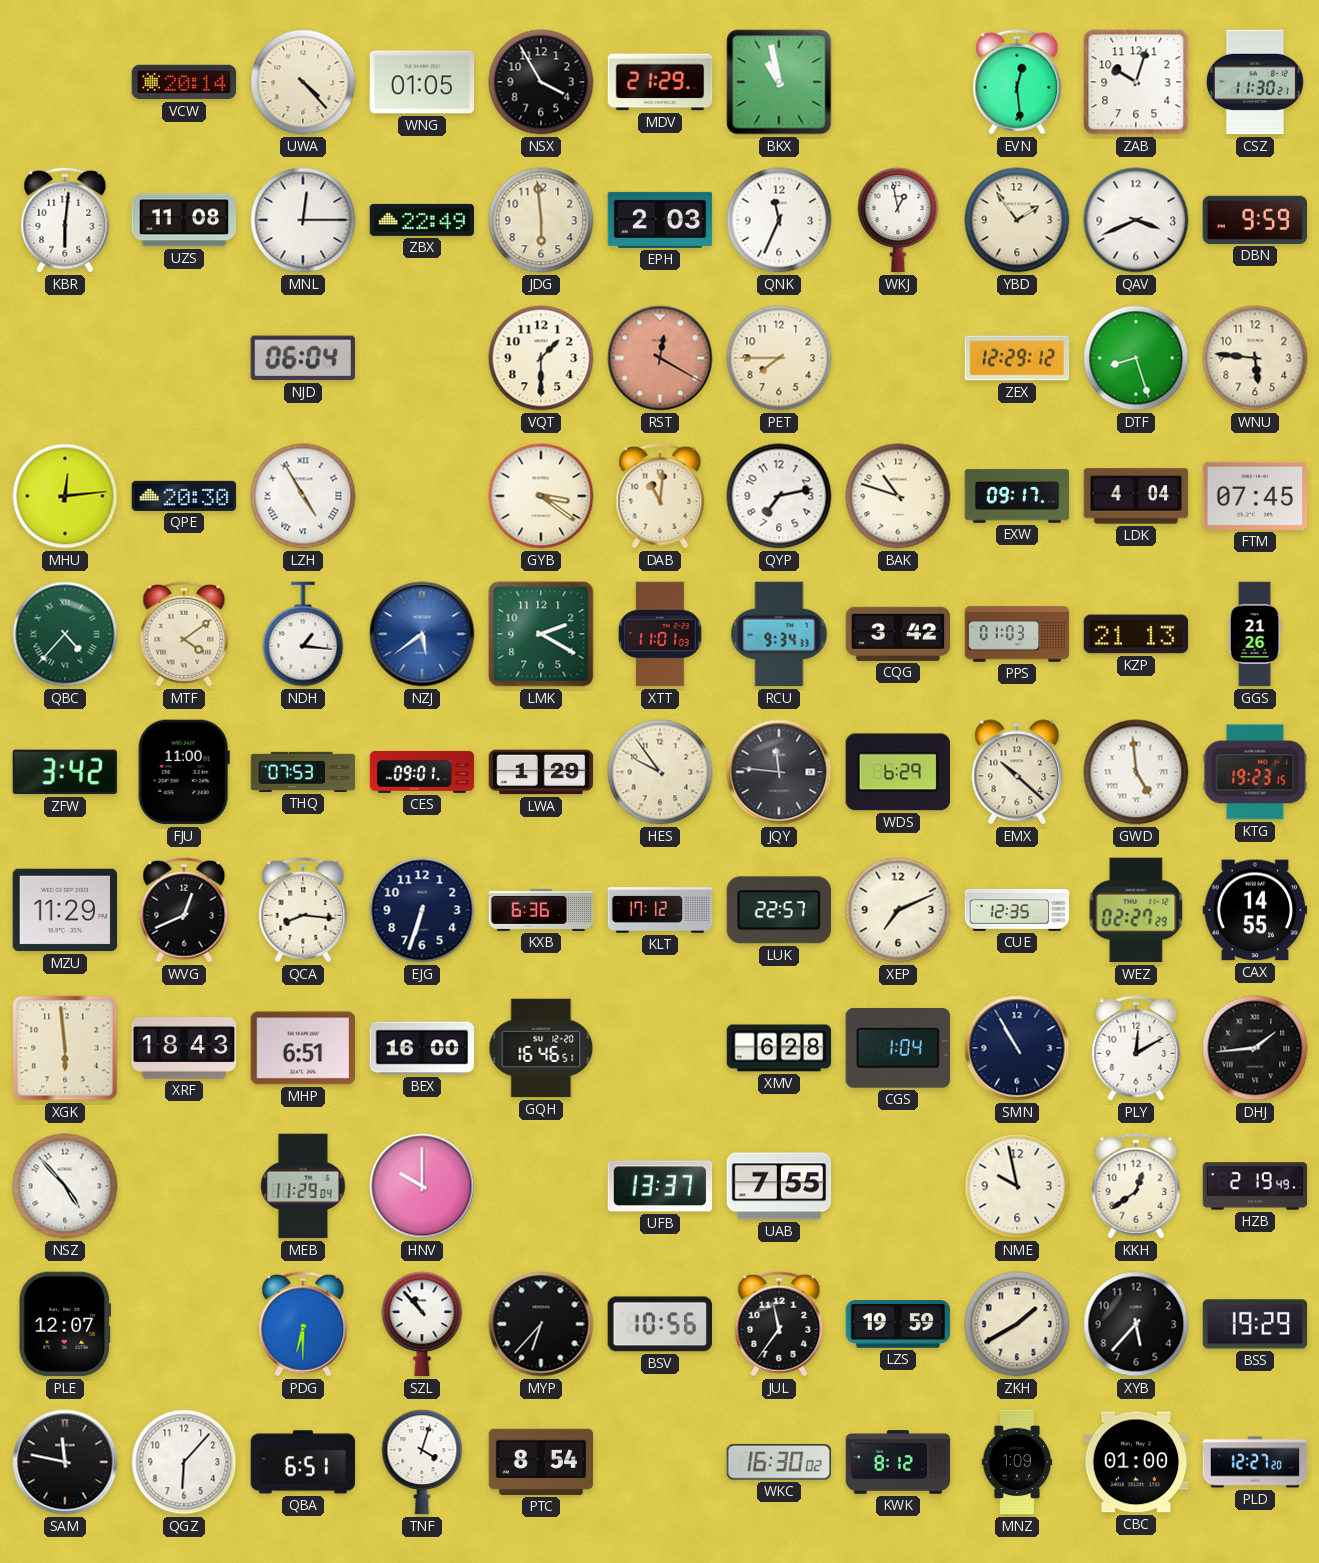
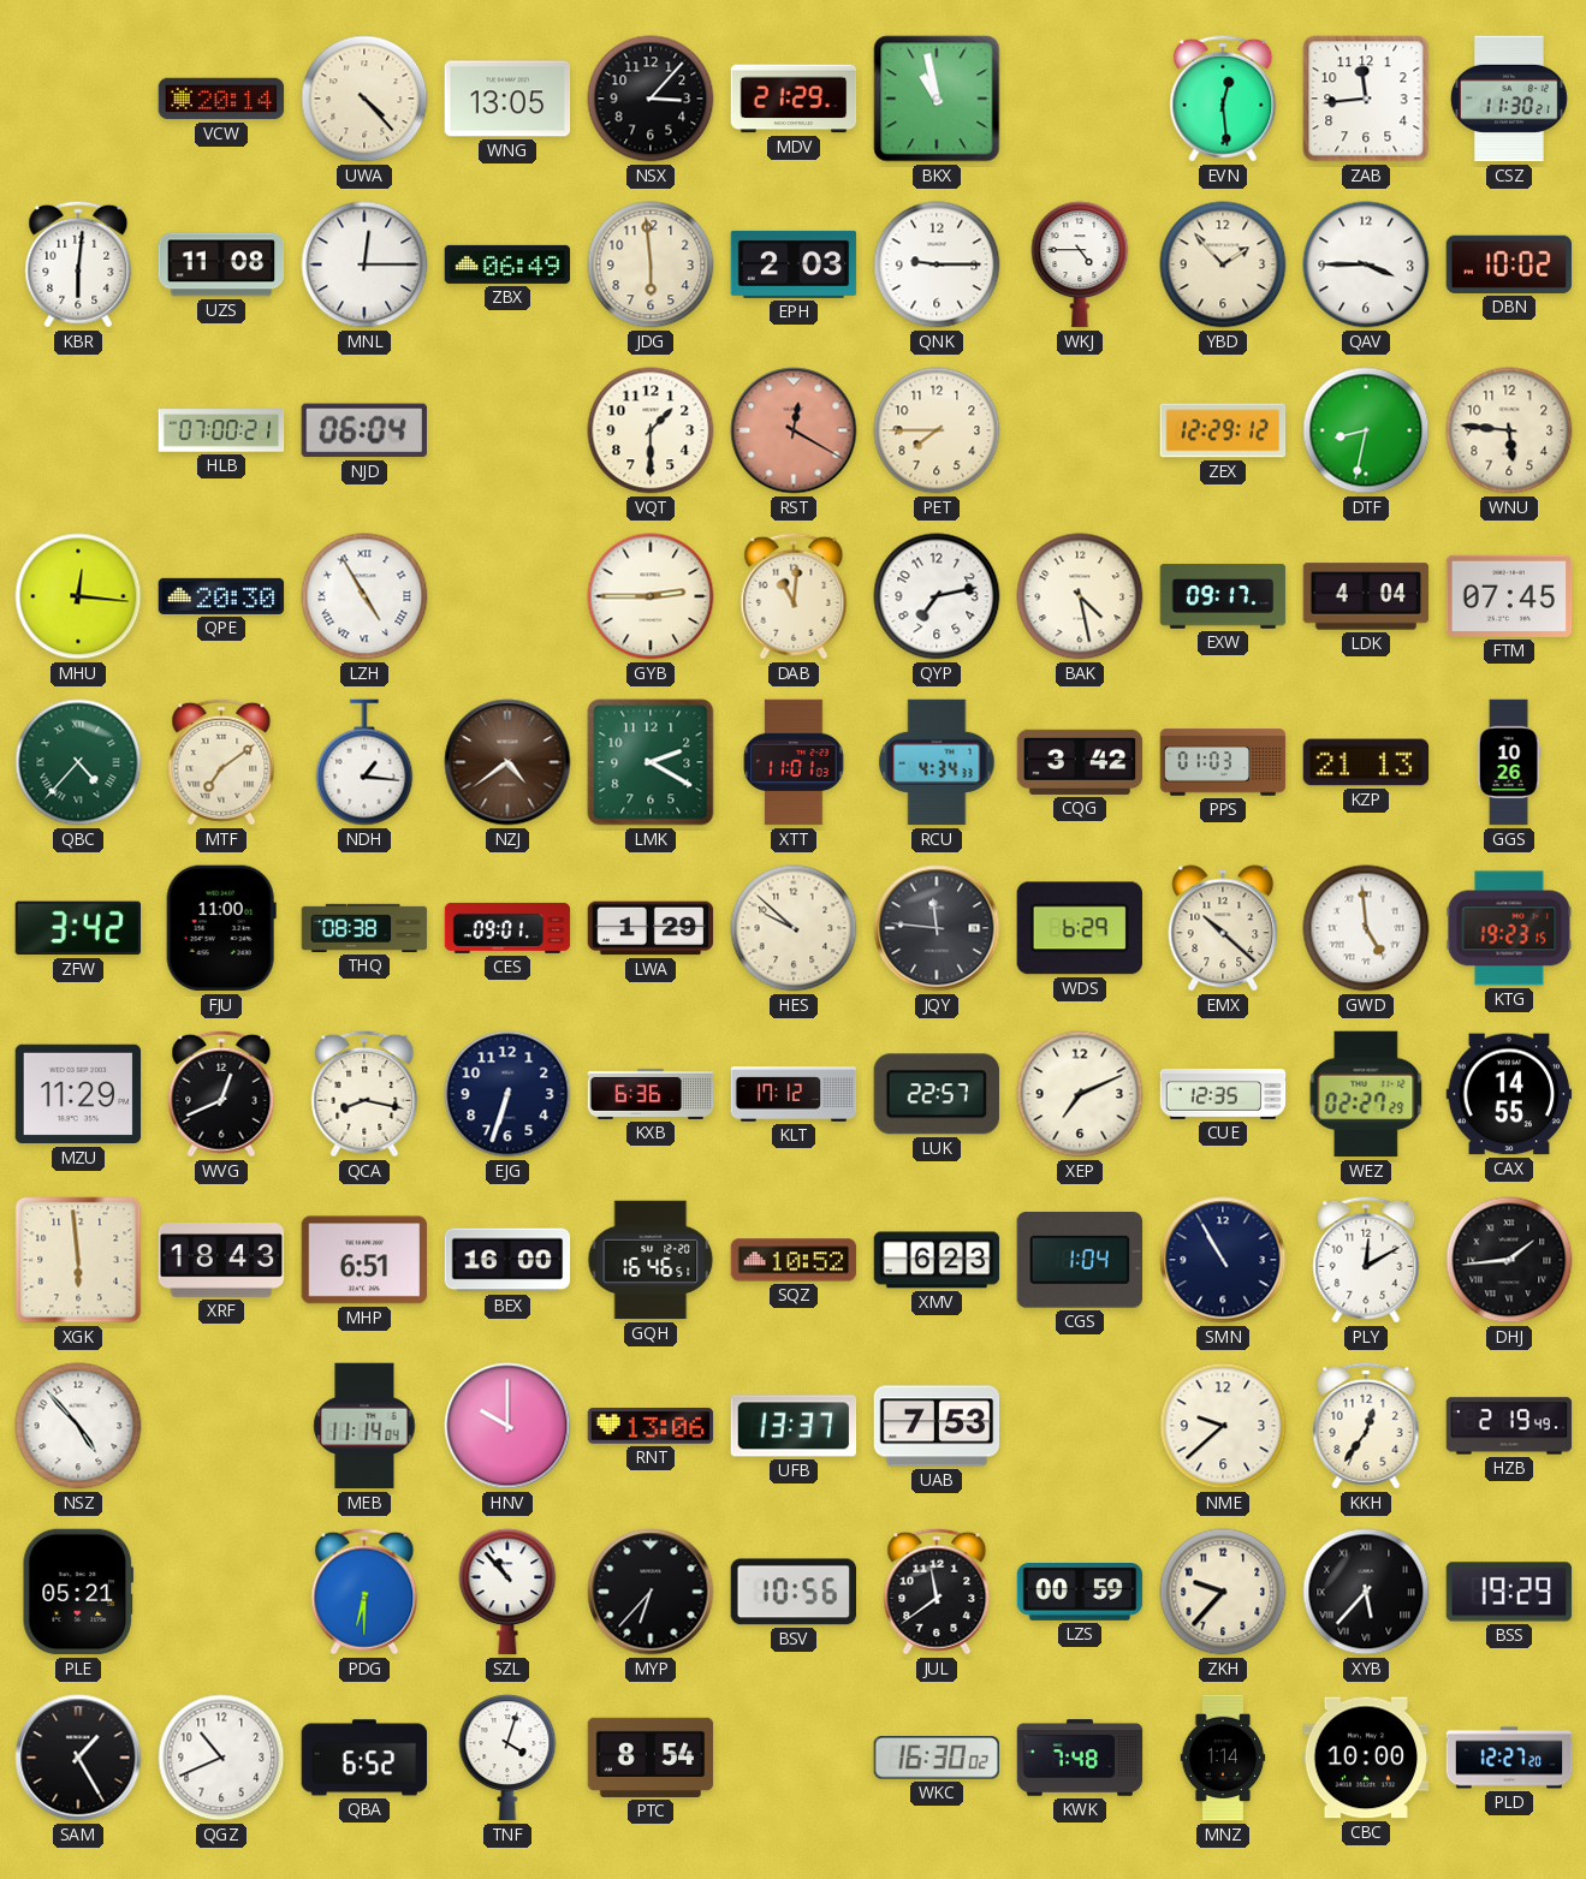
WNG: 01:05 -> 13:05 (507, 99)
NSX: 3:55 -> 3:07 (651, 99)
ZAB: 10:03 -> 11:44 (1366, 99)
ZBX: 22:49 -> 06:49 (507, 264)
QNK: 11:34 -> 9:15 (937, 264)
WKJ: 12:58 -> 4:45 (1080, 264)
YBD: 1:54 -> 1:53 (1223, 264)
QAV: 3:41 -> 3:45 (1366, 264)
DBN: 9:59 -> 10:02 (1509, 264)
HLB: none -> 07:00 (221, 430)
DTF: 8:27 -> 8:32 (1366, 430)
MHU: 12:14 -> 12:16 (78, 596)
GYB: 3:21 -> 2:45 (651, 596)
BAK: 10:48 -> 4:28 (1080, 596)
MTF: 4:09 -> 7:09 (221, 762)
NZJ: 5:39 -> 4:39 (507, 762)
NZJ dial: blue -> brown (507, 762)
RCU: 9:34 -> 4:34 (937, 762)
GGS: 21:26 -> 10:26 (1509, 762)
THQ: 07:53 -> 08:38 (364, 928)
HES: 9:54 -> 9:52 (794, 928)
QCA: 8:16 -> 8:17 (364, 1094)
SQZ: none -> 10:52 (794, 1260)
XMV: 6:28 -> 6:23 (937, 1260)
MEB: 11:29 -> 11:14 (364, 1426)
RNT: none -> 13:06 (651, 1427)
UAB: 7:55 -> 7:53 (937, 1426)
NME: 9:58 -> 9:38 (1223, 1426)
KKH: 12:39 -> 12:36 (1366, 1426)
PLE: 12:07 -> 05:21 (78, 1592)
JUL: 11:36 -> 11:39 (937, 1592)
LZS: 19:59 -> 00:59 (1080, 1593)
ZKH: 1:40 -> 9:37 (1223, 1592)
XYB numerals: Arabic -> Roman (1366, 1592)
SAM: 11:47 -> 1:25 (78, 1758)
QGZ: 6:07 -> 10:41 (221, 1758)
QBA: 6:51 -> 6:52 (364, 1758)
KWK: 8:12 -> 7:48 (1080, 1758)
MNZ: 1:09 -> 1:14 (1223, 1758)
CBC: 01:00 -> 10:00 (1366, 1758)
